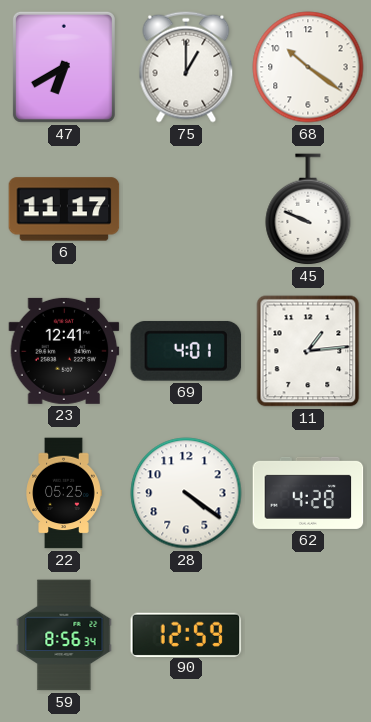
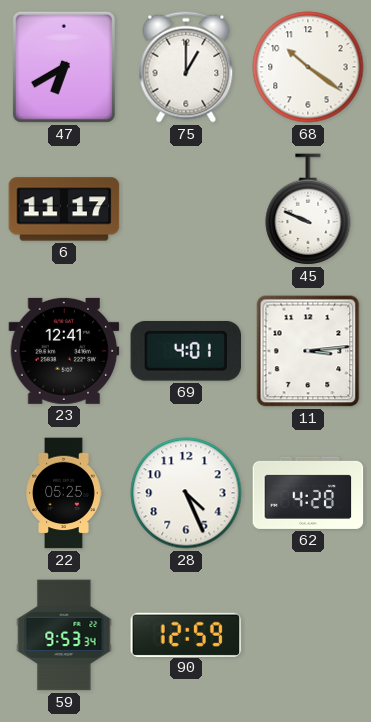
11: 1:14 -> 3:14 (308, 351)
28: 4:21 -> 4:26 (186, 493)
59: 8:56 -> 9:53 (64, 635)
